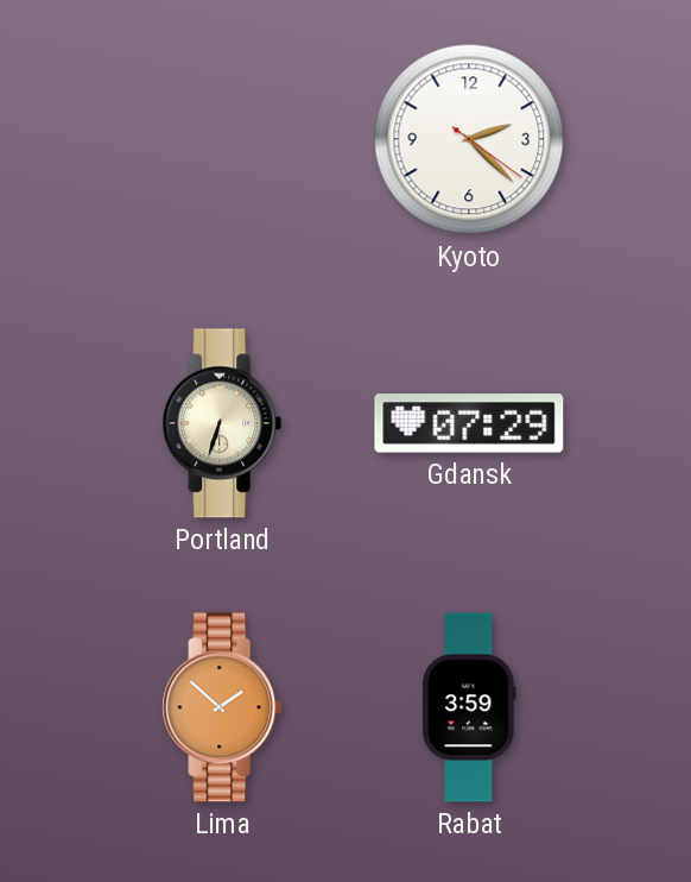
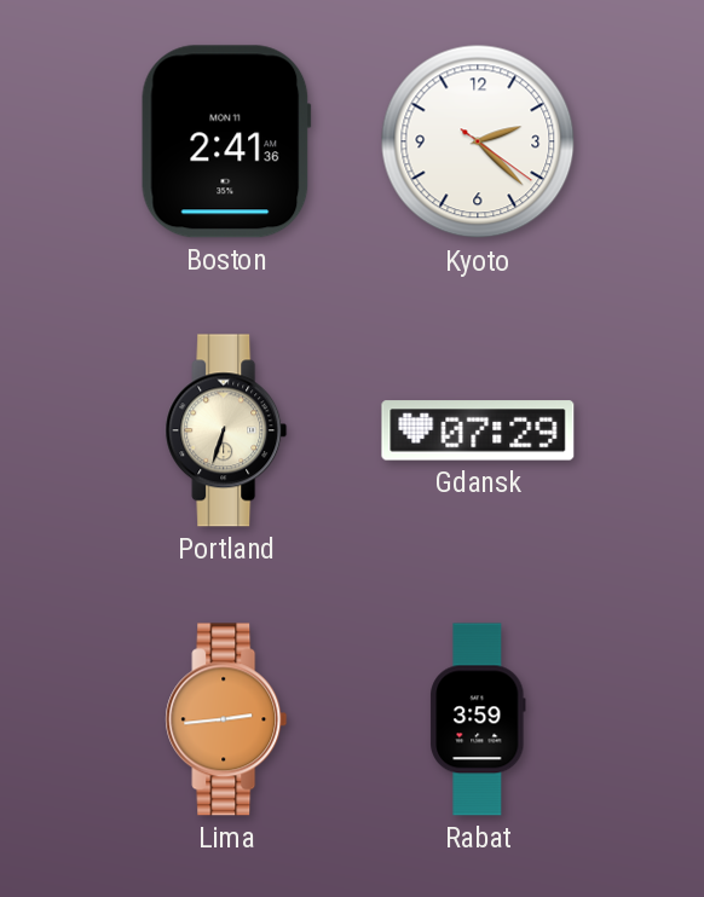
Boston: none -> 2:41 (226, 141)
Lima: 1:52 -> 2:44 (226, 719)
